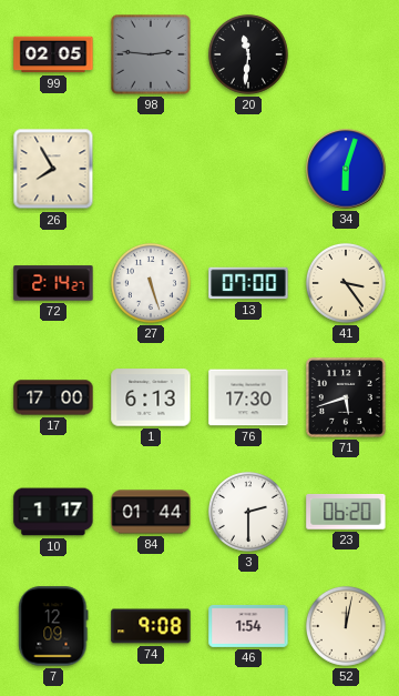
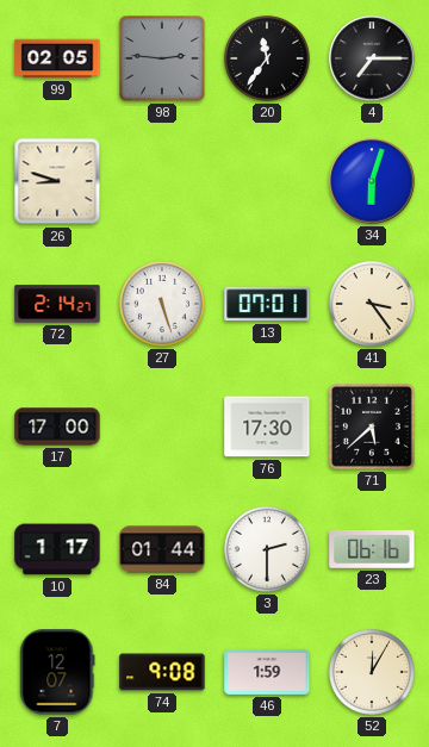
20: 11:31 -> 11:36 (267, 58)
4: none -> 7:15 (372, 58)
26: 7:55 -> 8:48 (57, 181)
13: 07:00 -> 07:01 (267, 304)
1: 6:13 -> none (151, 397)
71: 5:42 -> 5:38 (373, 428)
23: 06:20 -> 06:16 (372, 549)
7: 12:09 -> 12:07 (57, 672)
46: 1:54 -> 1:59 (267, 672)
52: 12:02 -> 12:05 (372, 672)
